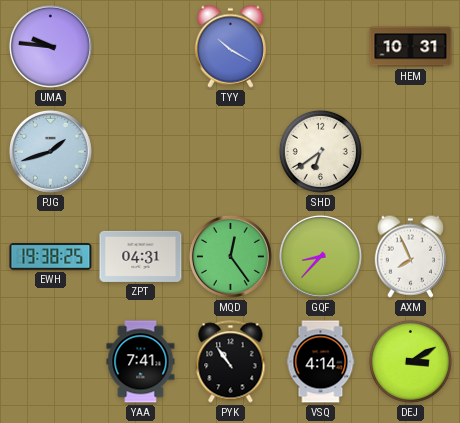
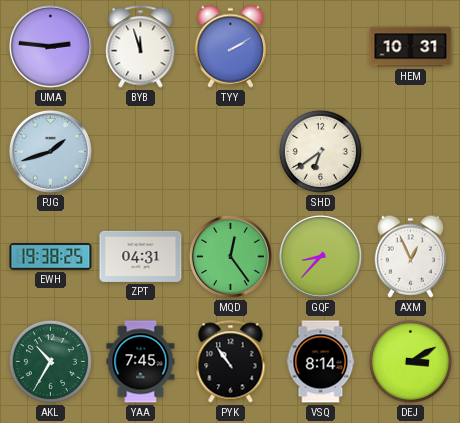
UMA: 9:46 -> 2:46 (50, 46)
BYB: none -> 11:57 (141, 47)
TYY: 10:20 -> 2:10 (230, 46)
AXM: 7:56 -> 12:56 (410, 256)
AKL: none -> 10:35 (50, 361)
YAA: 7:41 -> 7:45 (141, 362)
VSQ: 4:14 -> 8:14 (321, 362)
